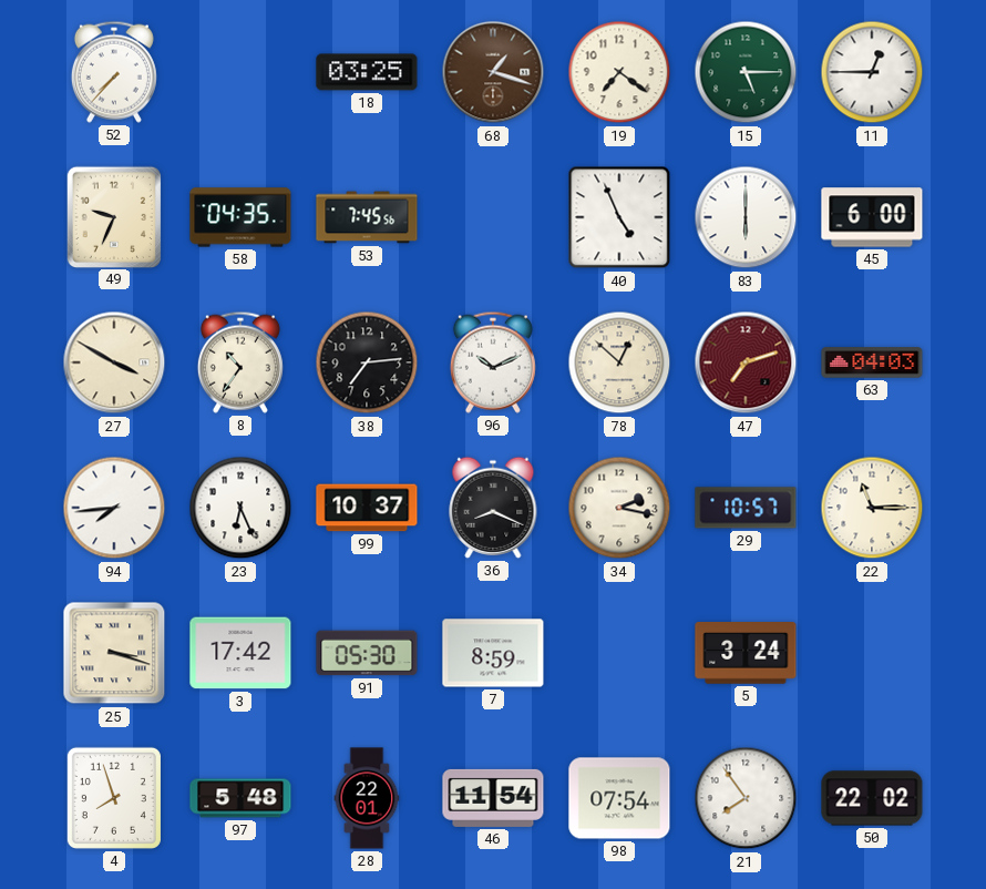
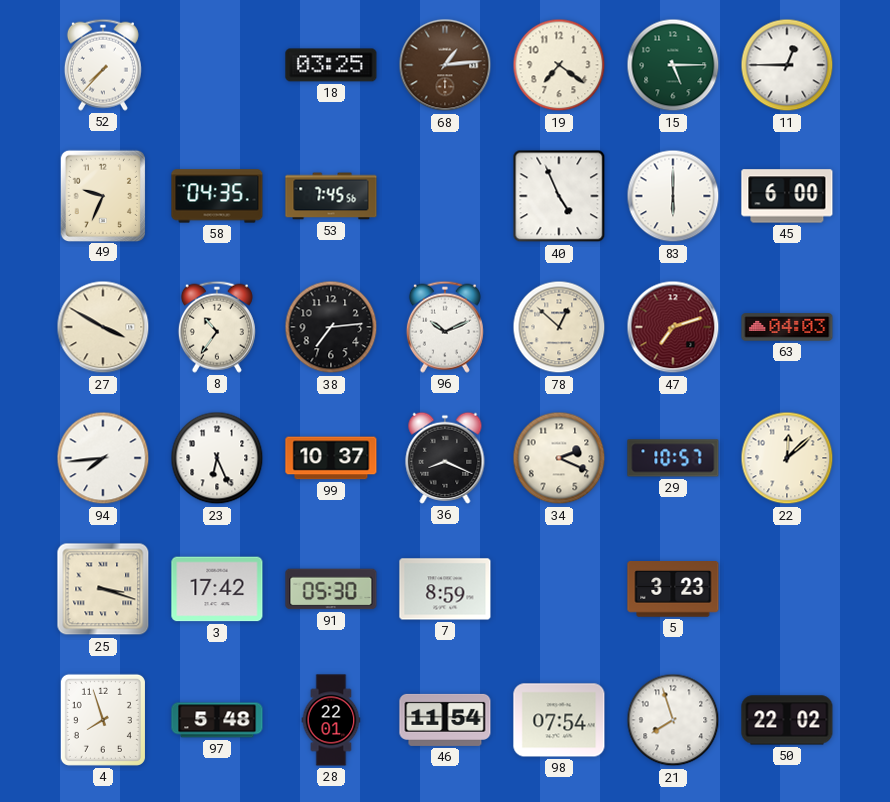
68: 1:18 -> 1:14 (445, 65)
34: 2:17 -> 2:19 (559, 458)
22: 11:15 -> 12:08 (787, 458)
5: 3:24 -> 3:23 (673, 590)
21: 7:54 -> 7:57 (673, 720)
